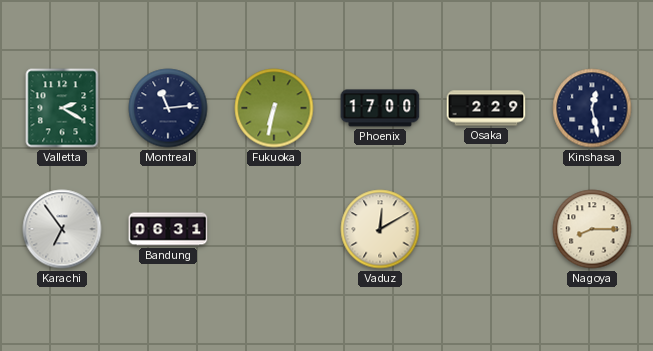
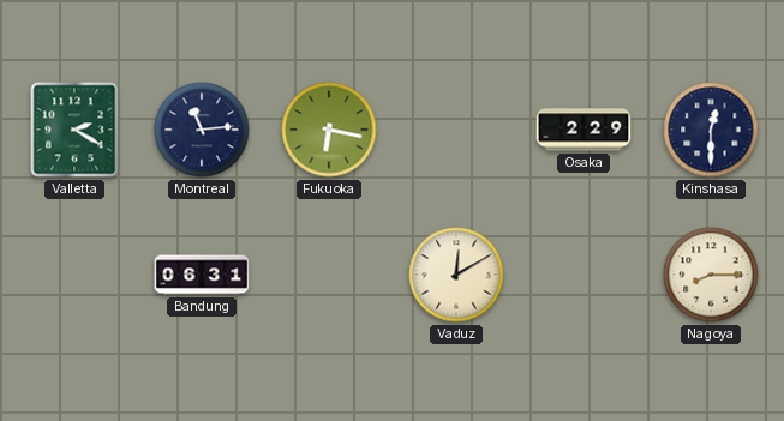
Fukuoka: 6:32 -> 6:17 (329, 130)
Phoenix: 17:00 -> none (380, 108)
Kinshasa: 12:28 -> 12:30 (711, 130)
Karachi: 6:54 -> none (62, 229)
